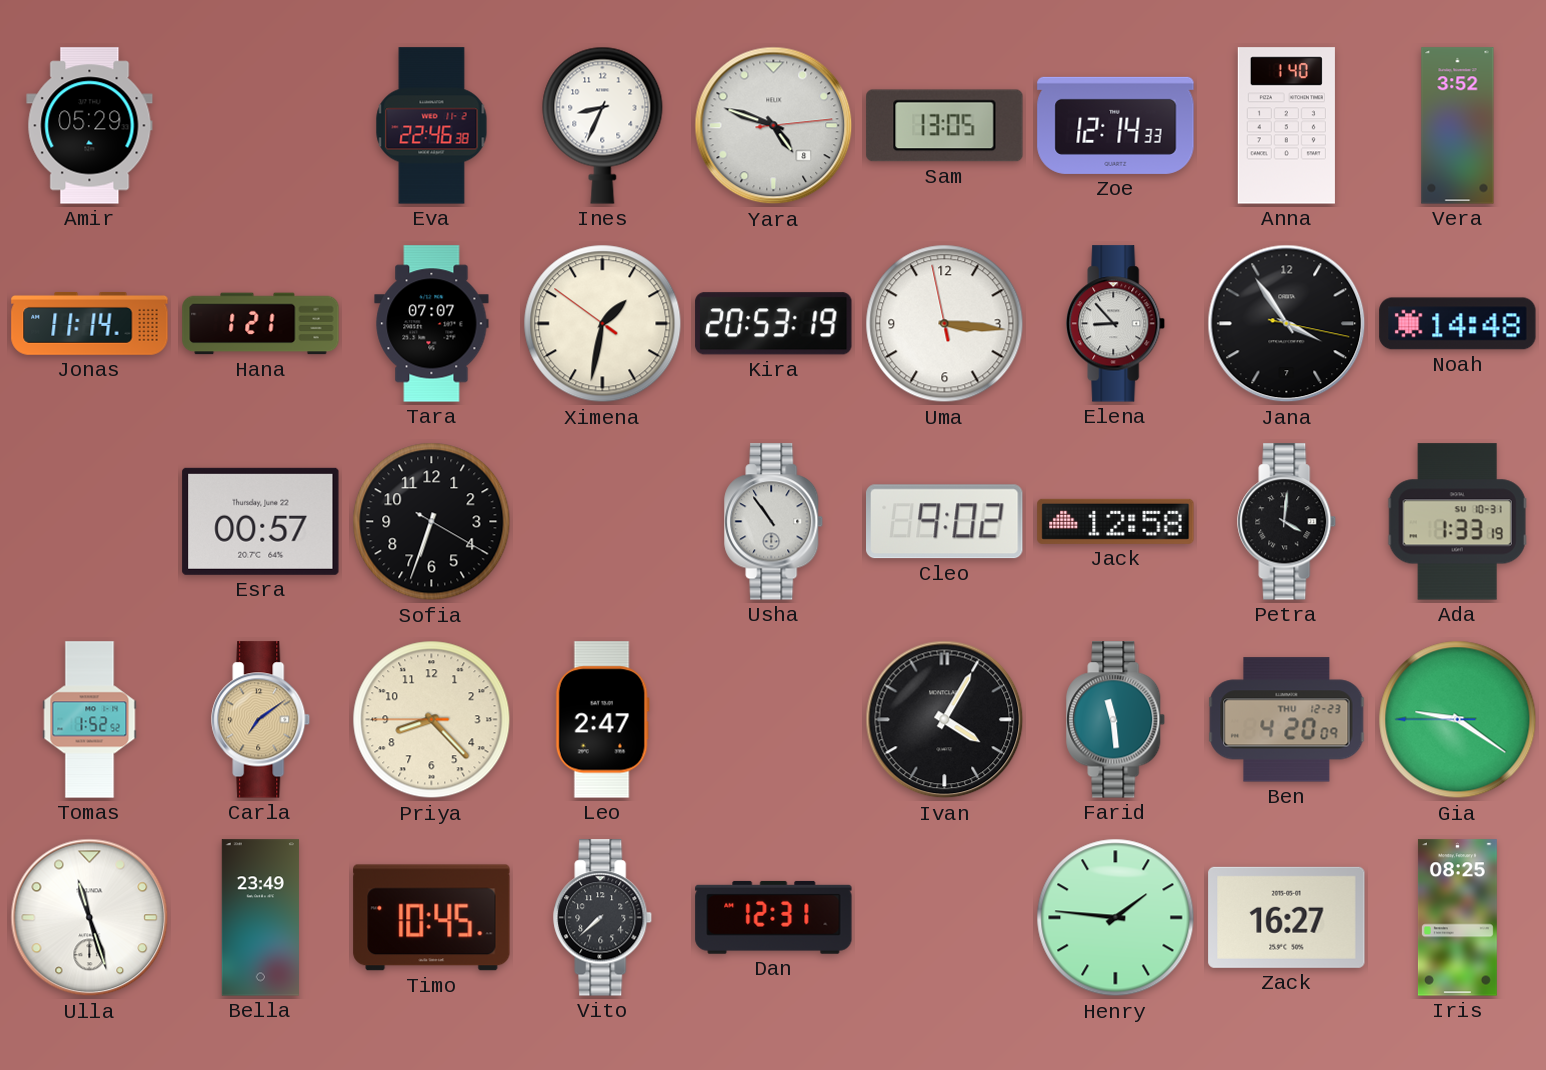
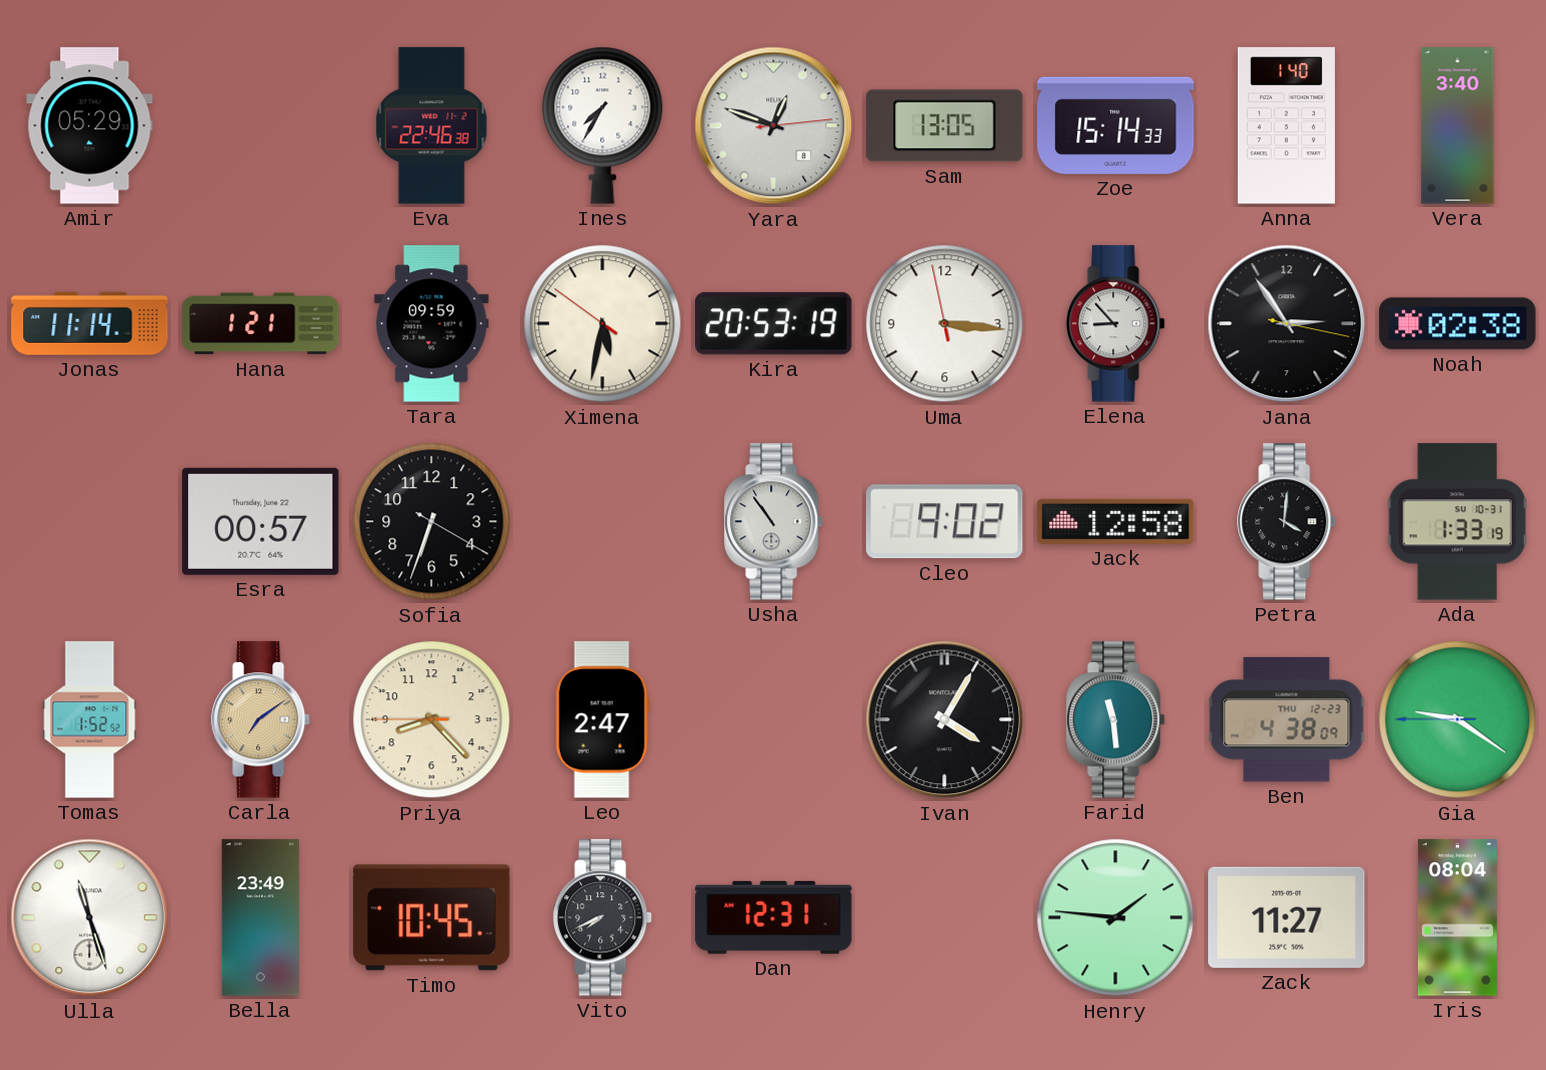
Ines: 8:34 -> 7:35 (603, 125)
Yara: 4:48 -> 12:48 (774, 126)
Zoe: 12:14 -> 15:14 (1116, 125)
Vera: 3:52 -> 3:40 (1458, 126)
Tara: 07:07 -> 09:59 (432, 324)
Ximena: 1:31 -> 5:31 (603, 324)
Jana: 3:54 -> 2:54 (1287, 324)
Noah: 14:48 -> 02:38 (1458, 324)
Ben: 4:20 -> 4:38 (1287, 720)
Vito: 7:38 -> 7:41 (603, 918)
Zack: 16:27 -> 11:27 (1287, 917)
Iris: 08:25 -> 08:04 (1457, 918)
